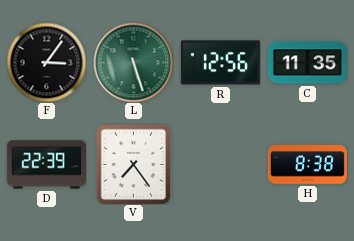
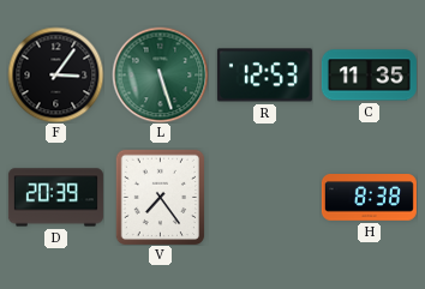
R: 12:56 -> 12:53 (264, 76)
D: 22:39 -> 20:39 (55, 198)
